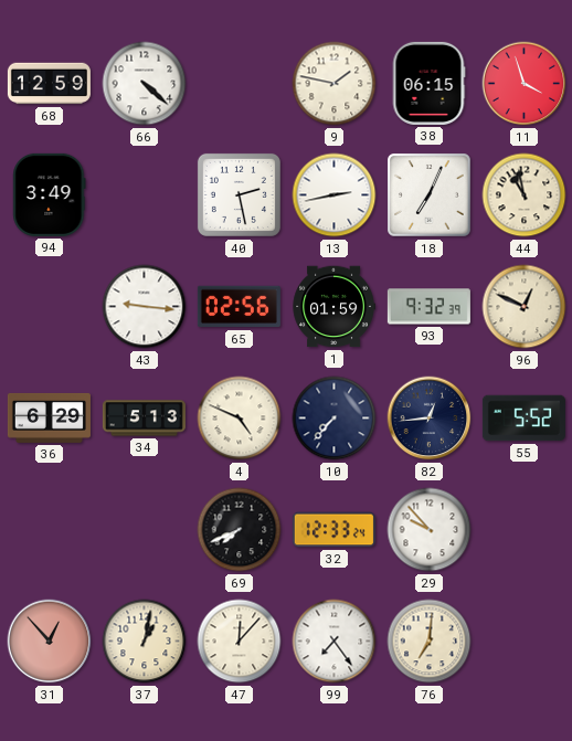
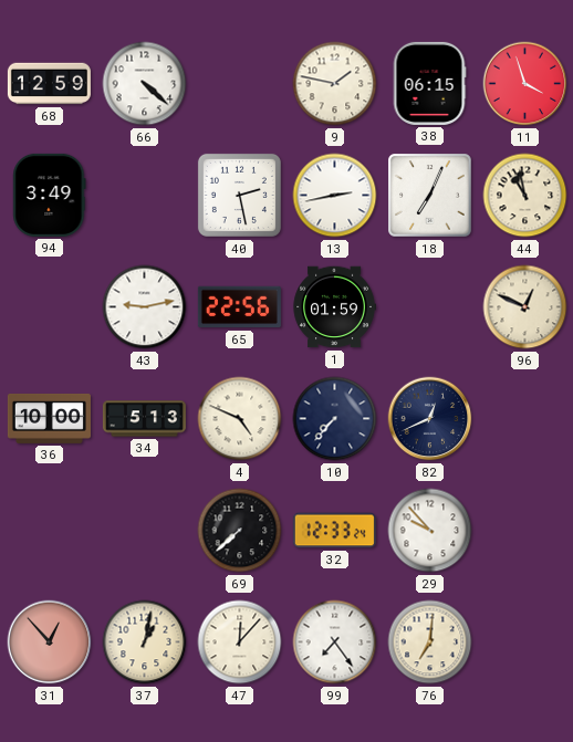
43: 9:16 -> 9:13 (145, 307)
65: 02:56 -> 22:56 (239, 307)
93: 9:32 -> none (428, 307)
36: 6:29 -> 10:00 (49, 418)
82: 12:44 -> 12:41 (430, 419)
55: 5:52 -> none (523, 419)
69: 7:41 -> 7:38 (240, 531)
